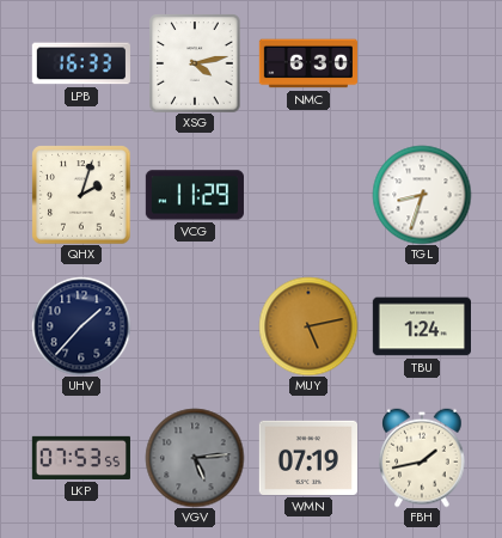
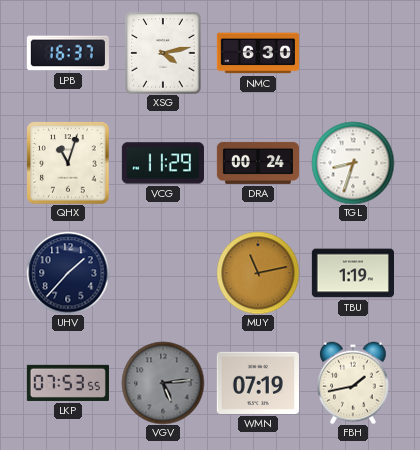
LPB: 16:33 -> 16:37 (68, 53)
QHX: 2:03 -> 11:03 (68, 163)
DRA: none -> 00:24 (257, 163)
MUY: 5:13 -> 11:13 (258, 273)
TBU: 1:24 -> 1:19 (352, 273)
